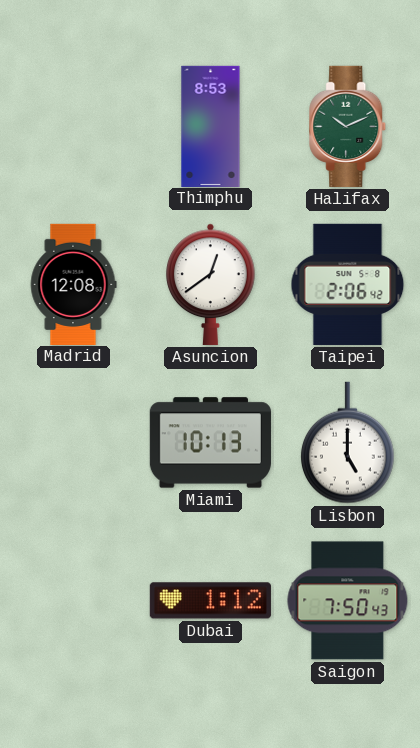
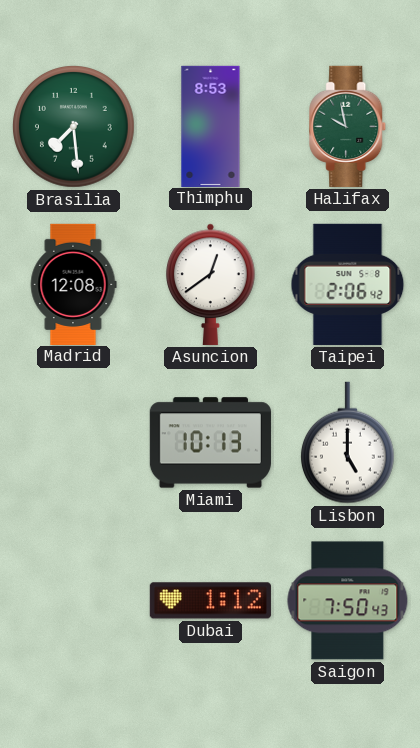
Brasilia: none -> 7:29 (74, 127)
Halifax: 10:11 -> 9:58 (348, 126)
